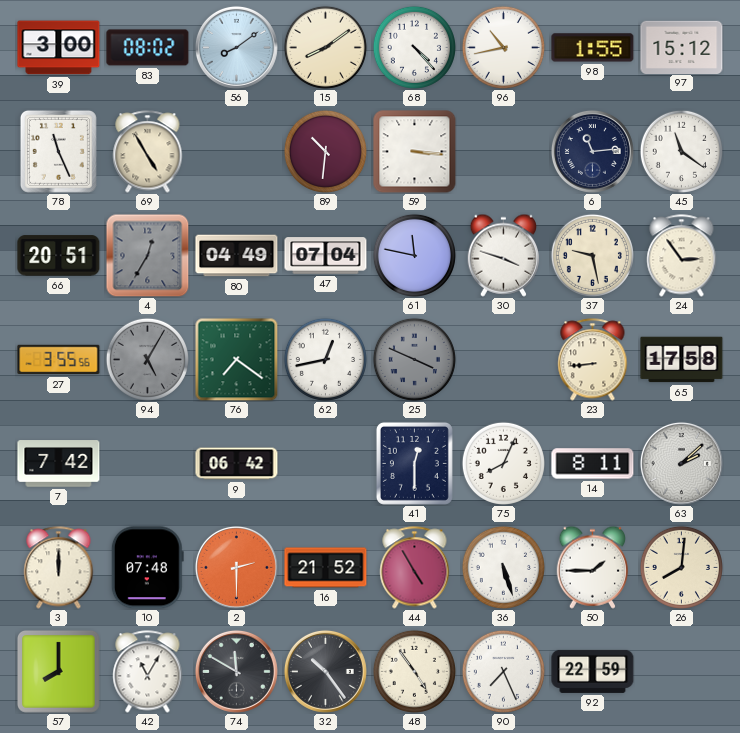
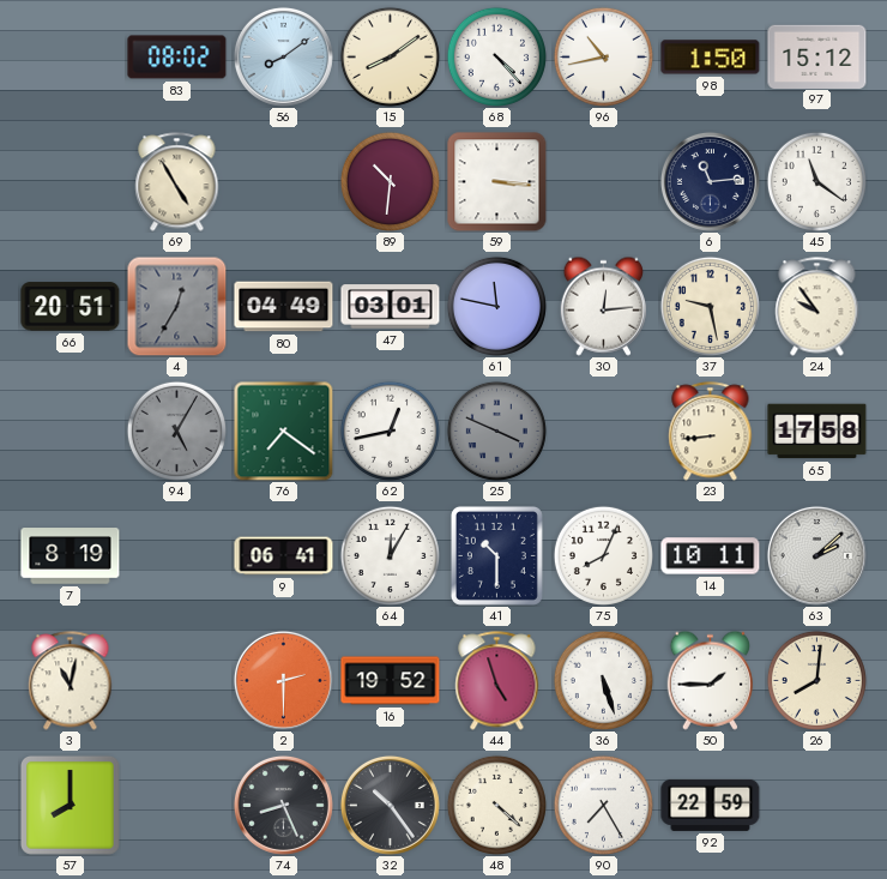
39: 3:00 -> none (59, 48)
98: 1:55 -> 1:50 (711, 58)
78: 11:26 -> none (58, 151)
47: 07:04 -> 03:01 (391, 307)
30: 3:48 -> 12:14 (604, 306)
24: 2:54 -> 9:54 (817, 307)
27: 3:55 -> none (59, 360)
7: 7:42 -> 8:19 (71, 556)
9: 06:42 -> 06:41 (284, 556)
64: none -> 12:05 (390, 555)
41: 12:30 -> 10:30 (496, 555)
14: 8:11 -> 10:11 (711, 556)
3: 12:00 -> 11:02 (71, 681)
10: 07:48 -> none (147, 568)
16: 21:52 -> 19:52 (391, 681)
44: 4:55 -> 4:57 (497, 681)
42: 11:05 -> none (148, 672)
74: 11:50 -> 8:26 (283, 805)
48: 4:54 -> 4:22 (496, 805)
90: 7:26 -> 7:25 (603, 805)
